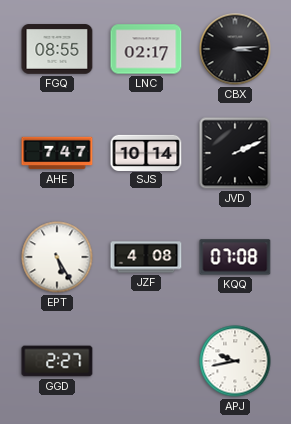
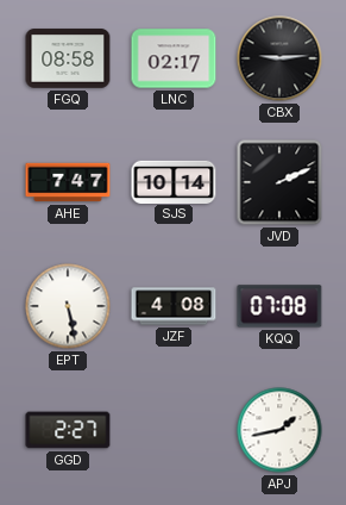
FGQ: 08:55 -> 08:58 (68, 58)
CBX: 3:14 -> 9:14 (279, 58)
EPT: 5:25 -> 5:28 (68, 306)
APJ: 9:43 -> 1:43 (279, 430)
